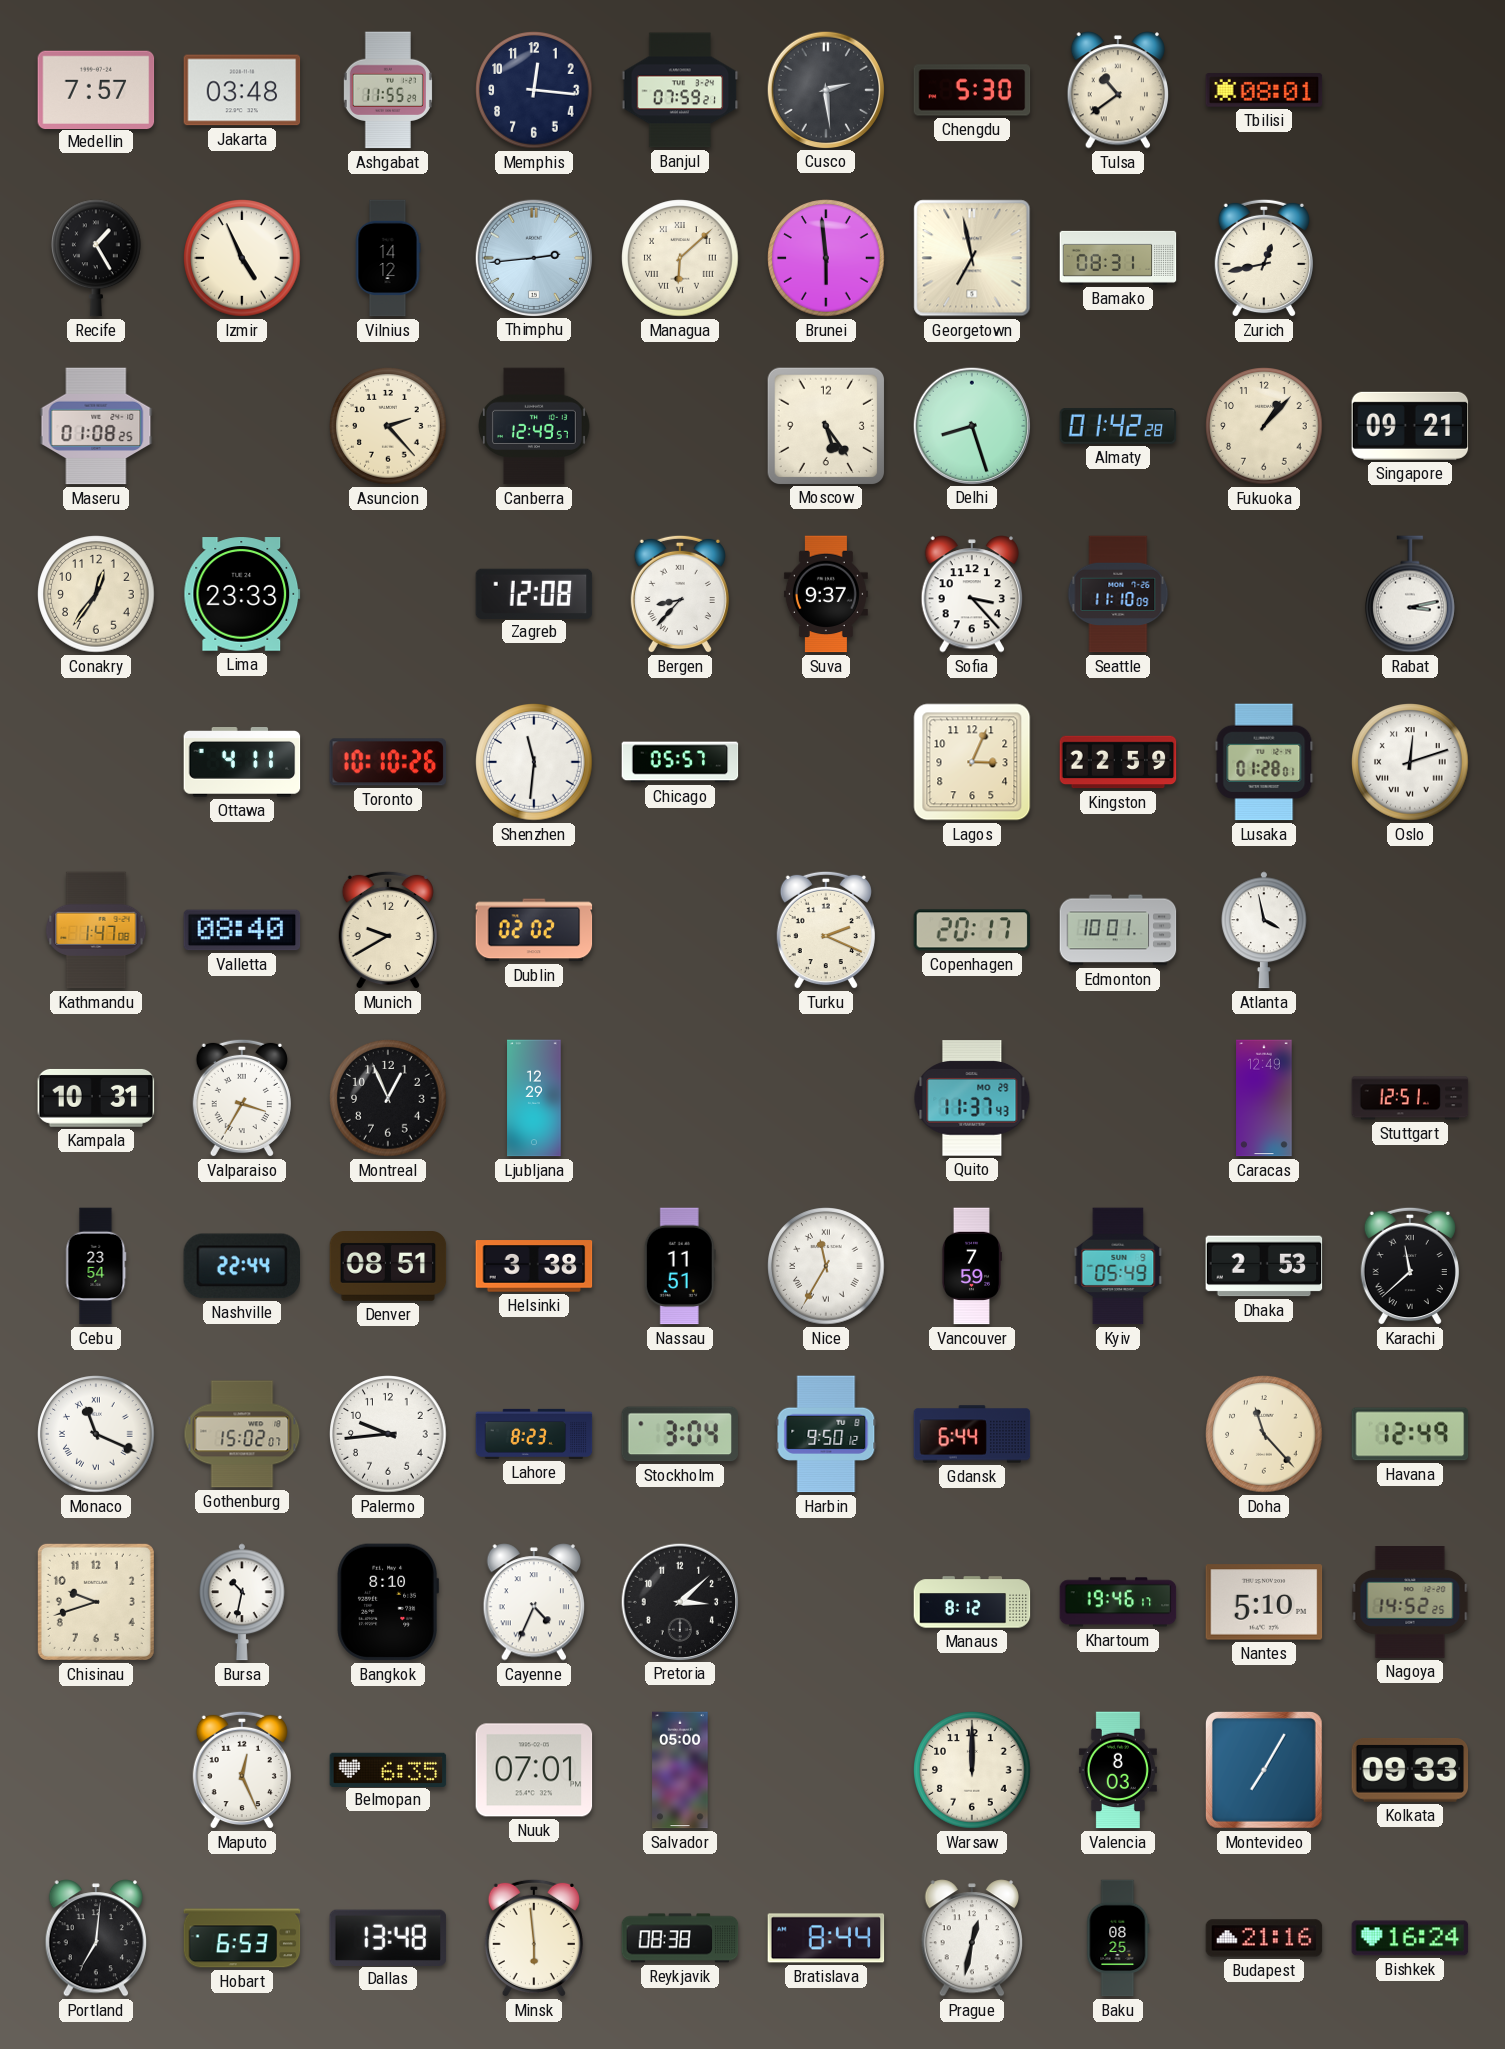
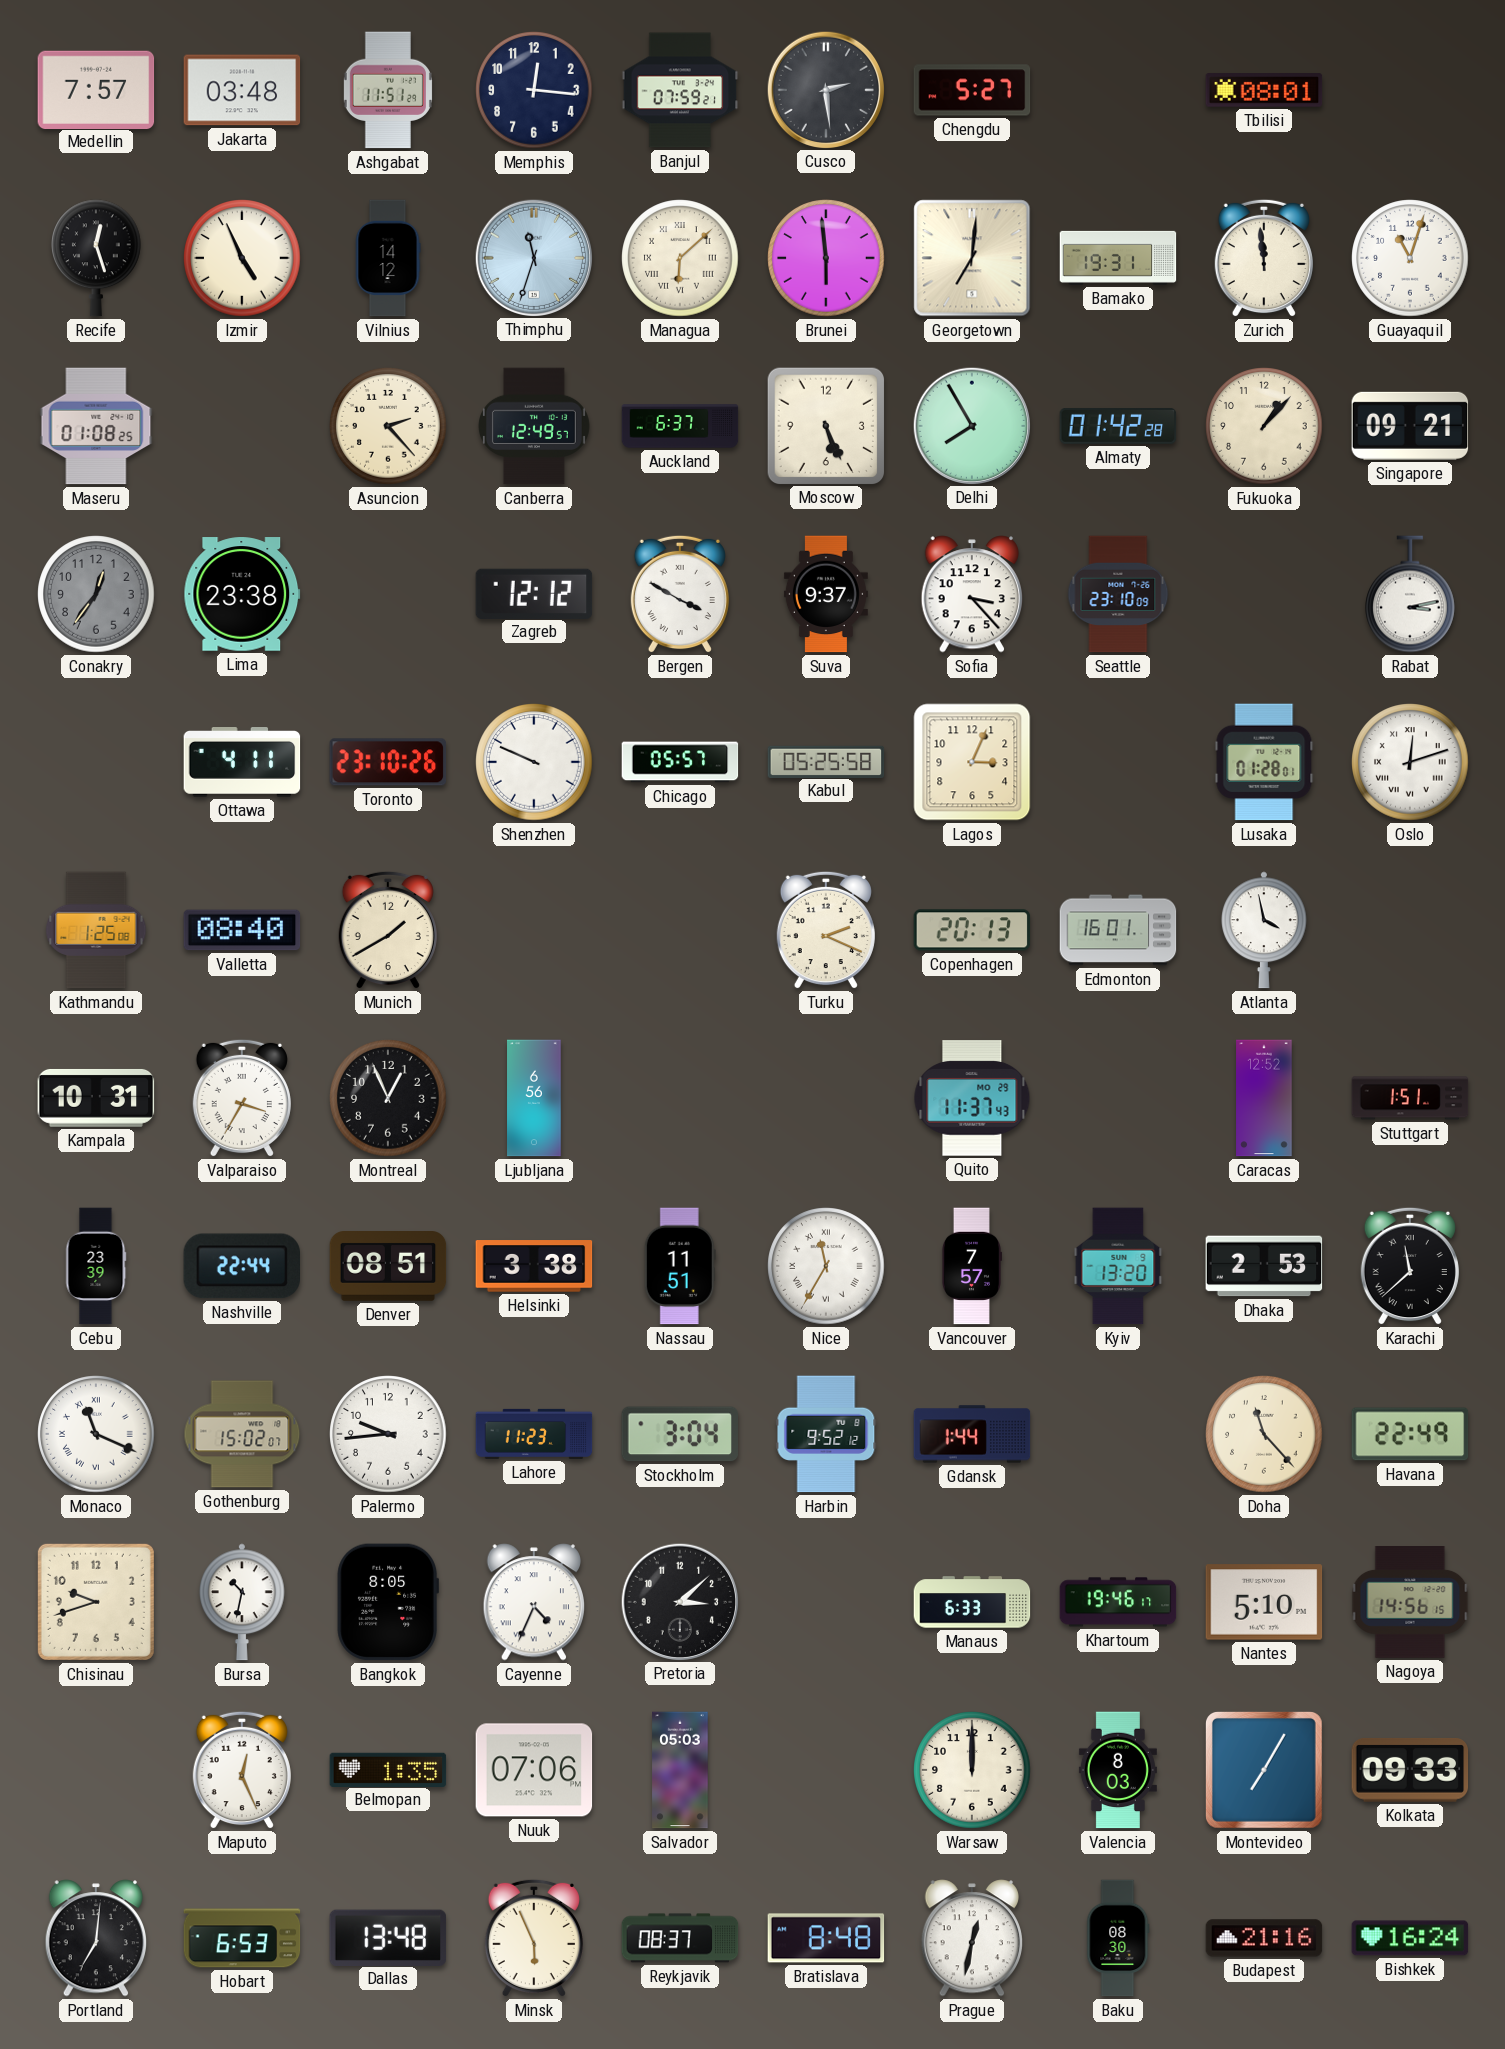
Ashgabat: 11:55 -> 11:51 (388, 90)
Chengdu: 5:30 -> 5:27 (972, 90)
Tulsa: 10:39 -> none (1117, 90)
Recife: 1:25 -> 12:27 (97, 258)
Thimphu: 2:44 -> 11:33 (533, 257)
Georgetown: 6:58 -> 7:01 (972, 258)
Bamako: 08:31 -> 19:31 (1118, 258)
Zurich: 12:43 -> 11:59 (1264, 258)
Guayaquil: none -> 11:03 (1410, 258)
Auckland: none -> 6:37 (680, 426)
Moscow: 5:24 -> 5:26 (825, 425)
Delhi: 8:27 -> 7:55 (971, 425)
Conakry dial: cream -> grey (96, 594)
Lima: 23:33 -> 23:38 (242, 594)
Zagreb: 12:08 -> 12:12 (534, 593)
Bergen: 8:37 -> 3:50 (680, 594)
Seattle: 11:10 -> 23:10 (1118, 594)
Toronto: 10:10 -> 23:10 (388, 762)
Shenzhen: 11:31 -> 9:49 (534, 762)
Kabul: none -> 05:25 (826, 761)
Kingston: 22:59 -> none (1118, 762)
Kathmandu: 1:47 -> 1:25 (96, 930)
Munich: 9:40 -> 1:40 (388, 930)
Dublin: 02:02 -> none (534, 930)
Copenhagen: 20:17 -> 20:13 (972, 930)
Edmonton: 10:01 -> 16:01 (1118, 930)
Ljubljana: 12:29 -> 6:56 (534, 1098)
Caracas: 12:49 -> 12:52 (1264, 1098)
Stuttgart: 12:51 -> 1:51 (1410, 1098)
Cebu: 23:54 -> 23:39 (96, 1266)
Vancouver: 7:59 -> 7:57 (971, 1266)
Kyiv: 05:49 -> 13:20 (1118, 1266)
Lahore: 8:23 -> 11:23 (534, 1434)
Harbin: 9:50 -> 9:52 (826, 1434)
Gdansk: 6:44 -> 1:44 (972, 1434)
Havana: 12:49 -> 22:49 (1410, 1434)
Bangkok: 8:10 -> 8:05 (388, 1602)
Manaus: 8:12 -> 6:33 (972, 1602)
Nagoya: 14:52 -> 14:56 (1410, 1603)
Belmopan: 6:35 -> 1:35 (388, 1769)
Nuuk: 07:01 -> 07:06 (534, 1770)
Salvador: 05:00 -> 05:03 (680, 1770)
Minsk: 5:59 -> 5:56 (534, 1938)
Reykjavik: 08:38 -> 08:37 (680, 1938)
Bratislava: 8:44 -> 8:48 (826, 1938)
Baku: 08:25 -> 08:30 (1118, 1938)
